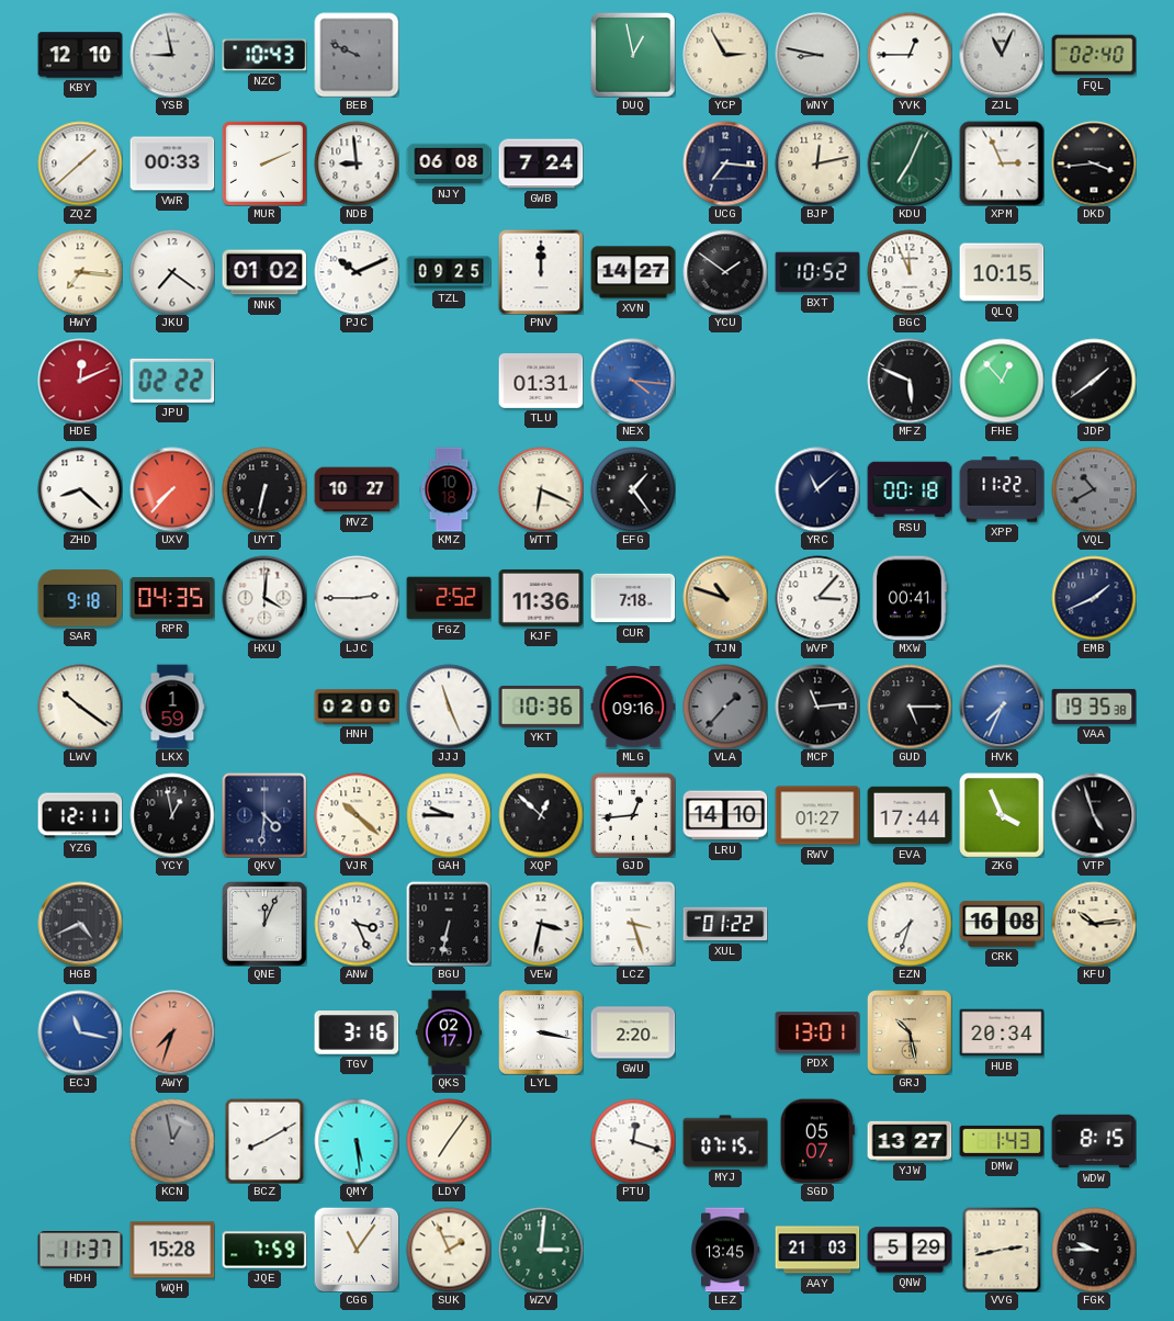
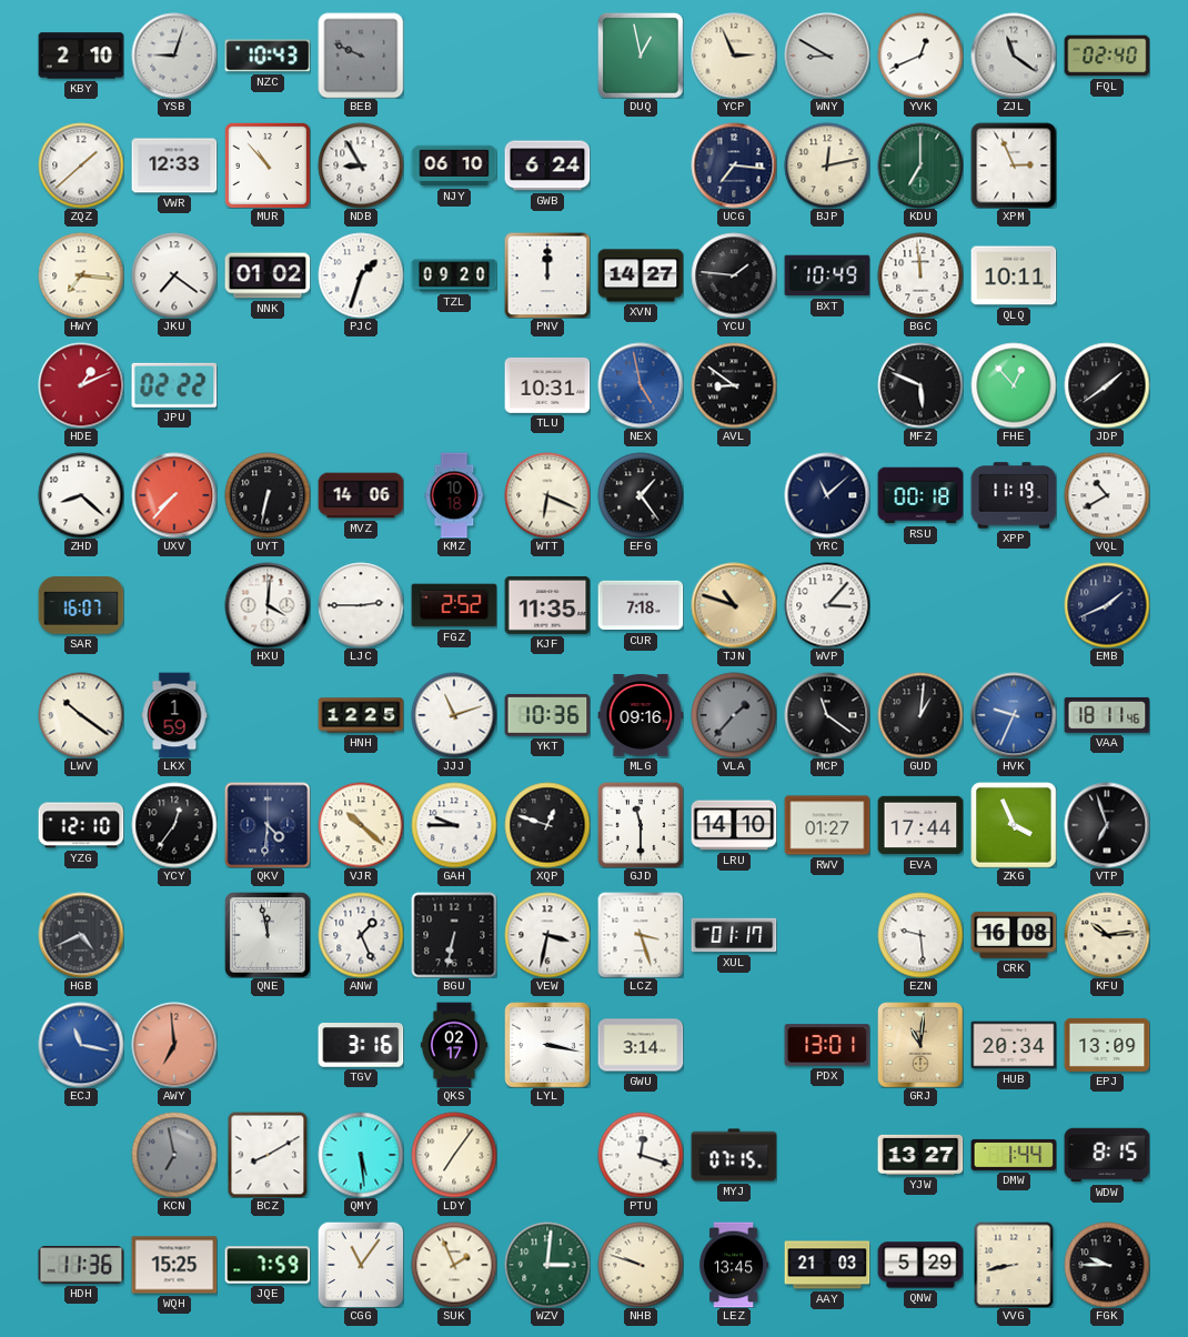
KBY: 12:10 -> 2:10 (81, 56)
YSB: 8:58 -> 9:03 (174, 56)
YCP: 2:55 -> 2:56 (734, 56)
WNY: 8:47 -> 8:50 (827, 56)
YVK: 12:45 -> 12:41 (920, 56)
ZJL: 11:04 -> 11:21 (1014, 56)
VWR: 00:33 -> 12:33 (174, 165)
MUR: 2:11 -> 10:53 (268, 165)
NDB: 8:59 -> 8:55 (361, 165)
NJY: 06:08 -> 06:10 (454, 165)
GWB: 7:24 -> 6:24 (547, 165)
KDU: 7:04 -> 7:00 (920, 165)
DKD: 3:44 -> none (1094, 163)
PJC: 10:11 -> 1:33 (361, 275)
TZL: 09:25 -> 09:20 (454, 275)
YCU: 1:51 -> 1:46 (734, 275)
BXT: 10:52 -> 10:49 (827, 275)
BGC: 11:56 -> 11:59 (920, 275)
QLQ: 10:15 -> 10:11 (1014, 275)
HDE: 12:11 -> 1:11 (81, 385)
TLU: 01:31 -> 10:31 (547, 385)
NEX: 4:16 -> 4:58 (641, 385)
AVL: none -> 8:51 (734, 385)
MVZ: 10:27 -> 14:06 (361, 495)
XPP: 11:22 -> 11:19 (1014, 495)
VQL dial: grey -> white (1107, 495)
SAR: 9:18 -> 16:07 (81, 605)
RPR: 04:35 -> none (172, 599)
KJF: 11:36 -> 11:35 (547, 605)
MXW: 00:41 -> none (910, 598)
HNH: 02:00 -> 12:25 (361, 715)
JJJ: 11:26 -> 11:12 (454, 715)
MCP: 11:14 -> 11:21 (827, 715)
GUD: 5:15 -> 1:01 (920, 715)
HVK: 7:34 -> 9:34 (1014, 715)
VAA: 19:35 -> 18:11 (1107, 715)
YZG: 12:11 -> 12:10 (81, 825)
YCY: 12:58 -> 12:36 (174, 825)
XQP: 12:52 -> 12:48 (547, 825)
GJD: 12:44 -> 11:30 (641, 825)
VTP: 4:57 -> 6:57 (1107, 825)
QNE: 12:04 -> 11:58 (268, 935)
ANW: 3:26 -> 1:26 (361, 935)
XUL: 01:22 -> 01:17 (734, 935)
EZN: 7:33 -> 9:29 (920, 935)
AWY: 7:33 -> 6:59 (174, 1045)
GWU: 2:20 -> 3:14 (641, 1045)
GRJ: 10:28 -> 11:01 (920, 1045)
EPJ: none -> 13:09 (1107, 1045)
KCN: 12:58 -> 6:58 (174, 1155)
SGD: 05:07 -> none (817, 1141)
DMW: 1:43 -> 1:44 (1014, 1155)
HDH: 11:37 -> 11:36 (81, 1266)
WQH: 15:28 -> 15:25 (174, 1265)
NHB: none -> 9:48 (641, 1265)
VVG: 2:43 -> 8:43 (1014, 1265)
